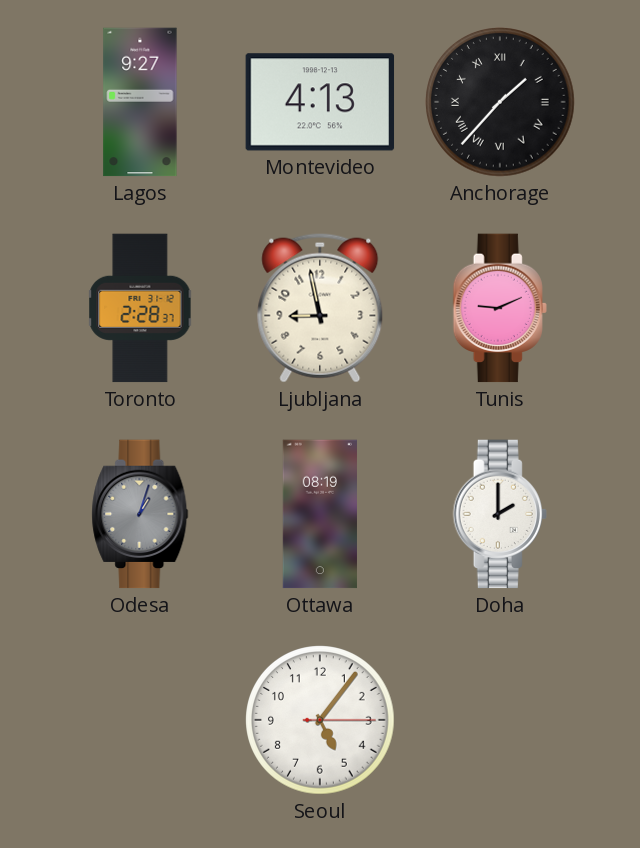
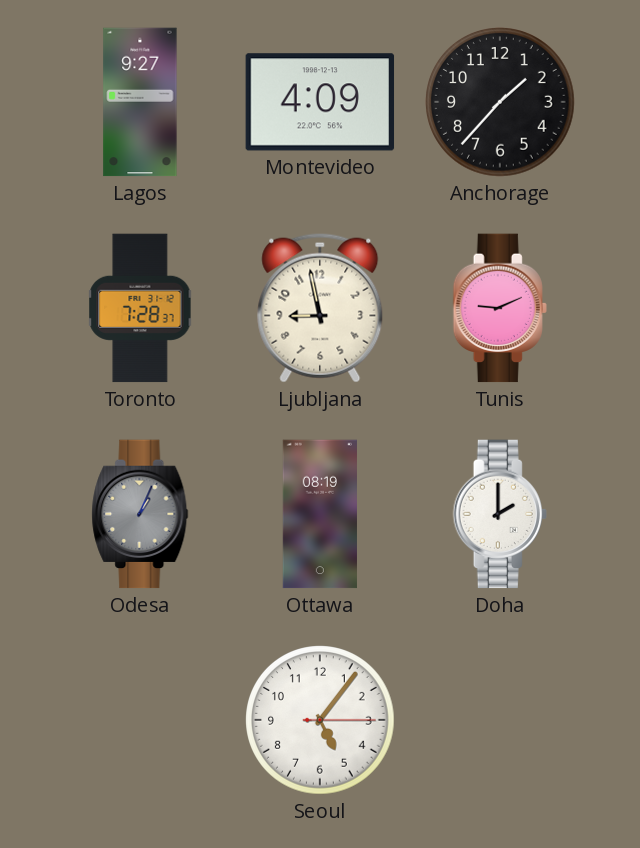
Montevideo: 4:13 -> 4:09 (320, 102)
Anchorage numerals: Roman -> Arabic (500, 102)
Toronto: 2:28 -> 7:28 (140, 308)
Odesa: 1:03 -> 1:04 (140, 514)
